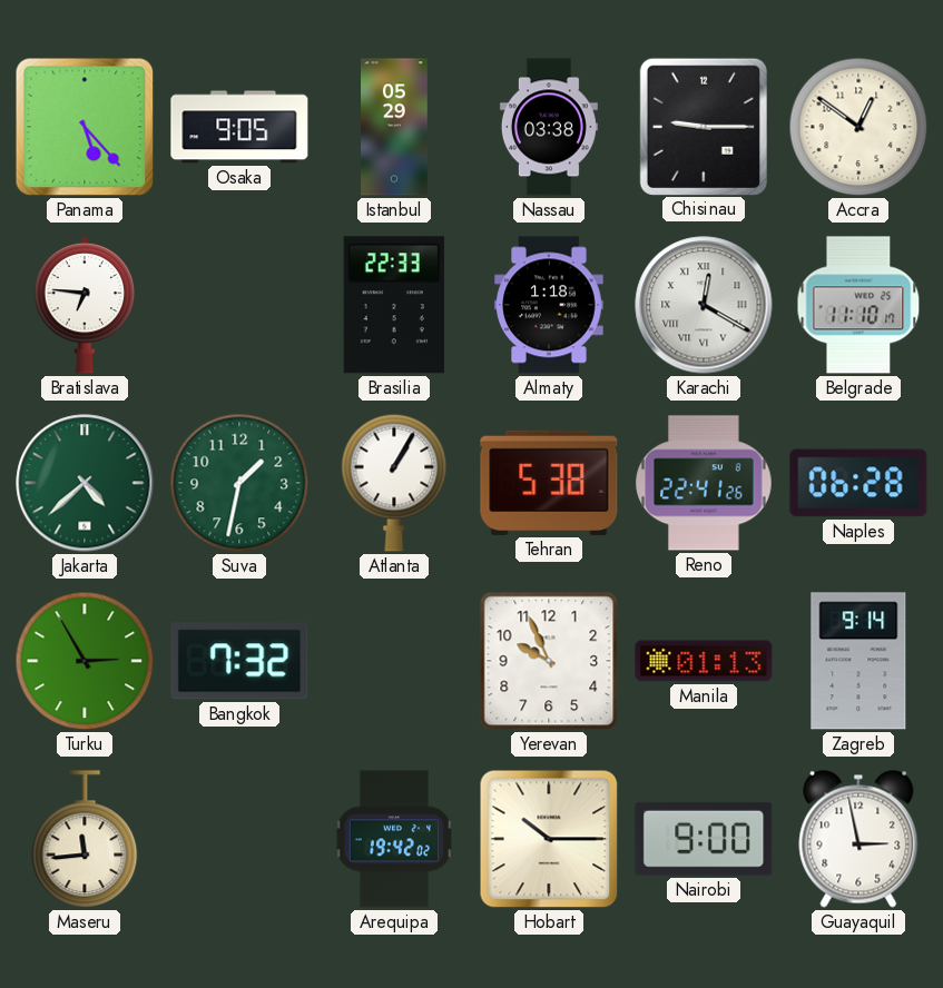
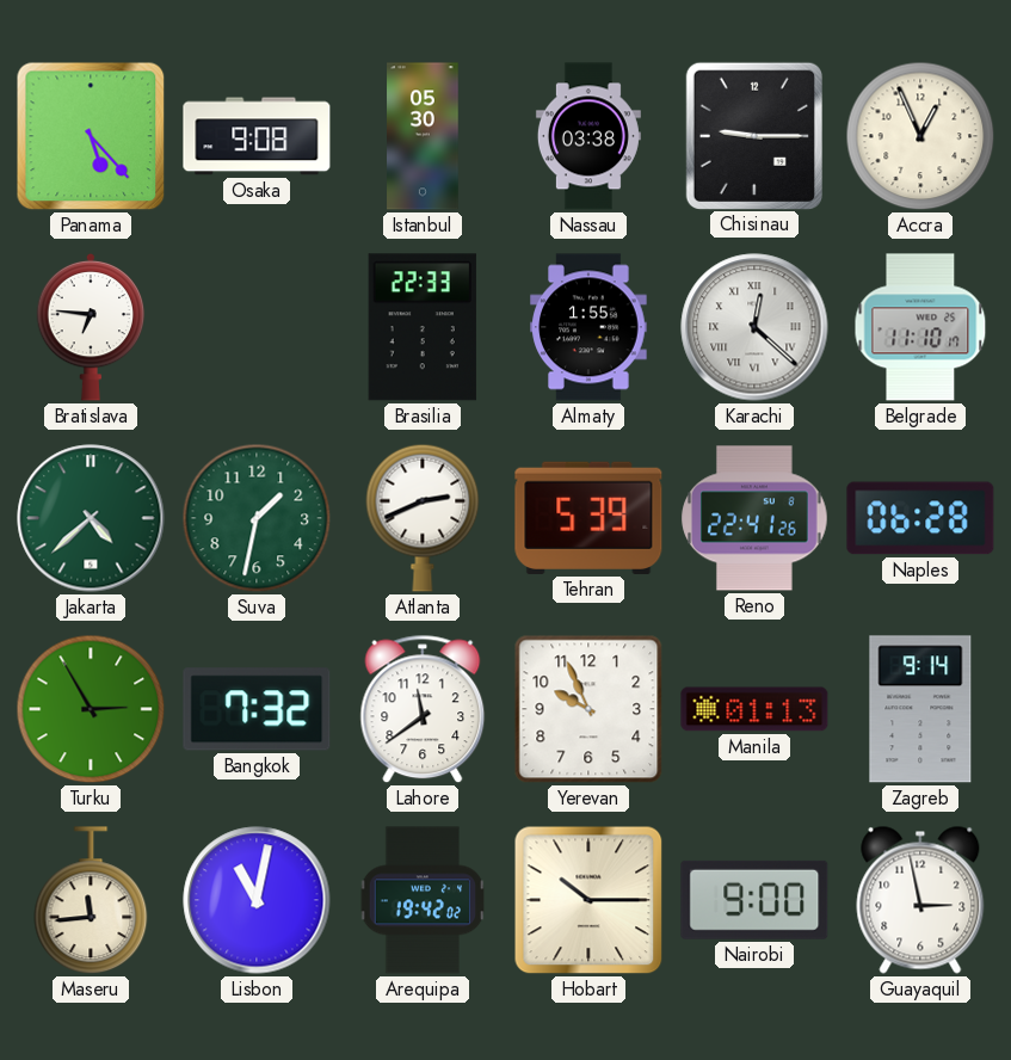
Osaka: 9:05 -> 9:08 (257, 136)
Istanbul: 05:29 -> 05:30 (423, 136)
Accra: 12:51 -> 12:56 (920, 136)
Almaty: 1:18 -> 1:55 (588, 327)
Karachi: 12:20 -> 12:22 (754, 327)
Atlanta: 1:05 -> 2:41 (423, 518)
Tehran: 5:38 -> 5:39 (588, 518)
Lahore: none -> 11:39 (423, 709)
Lisbon: none -> 11:02 (257, 900)
